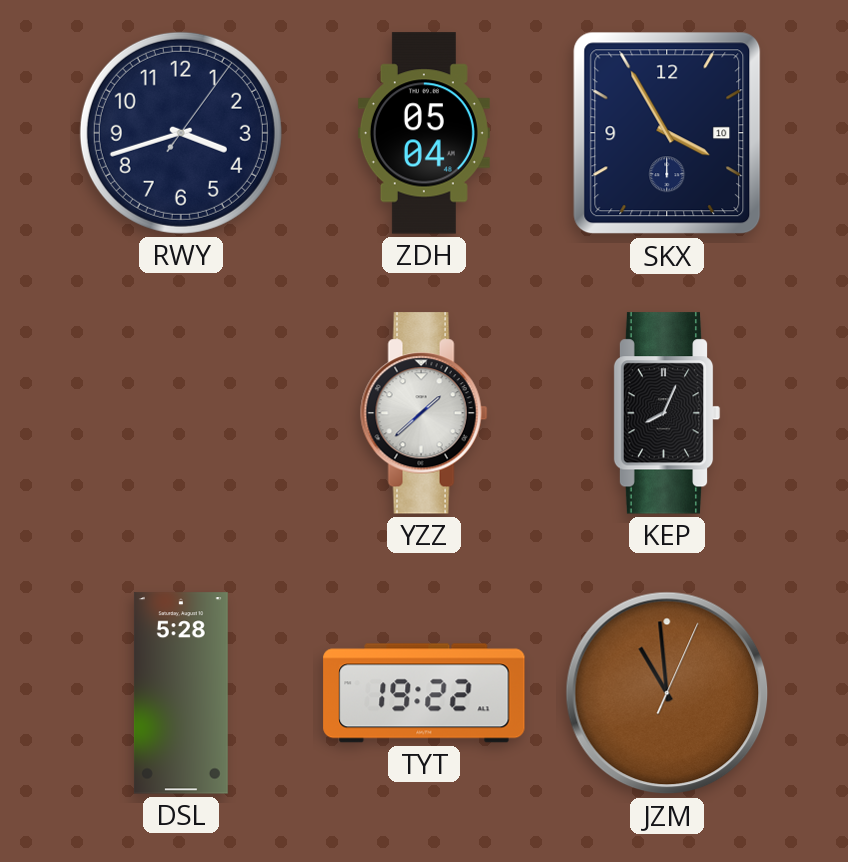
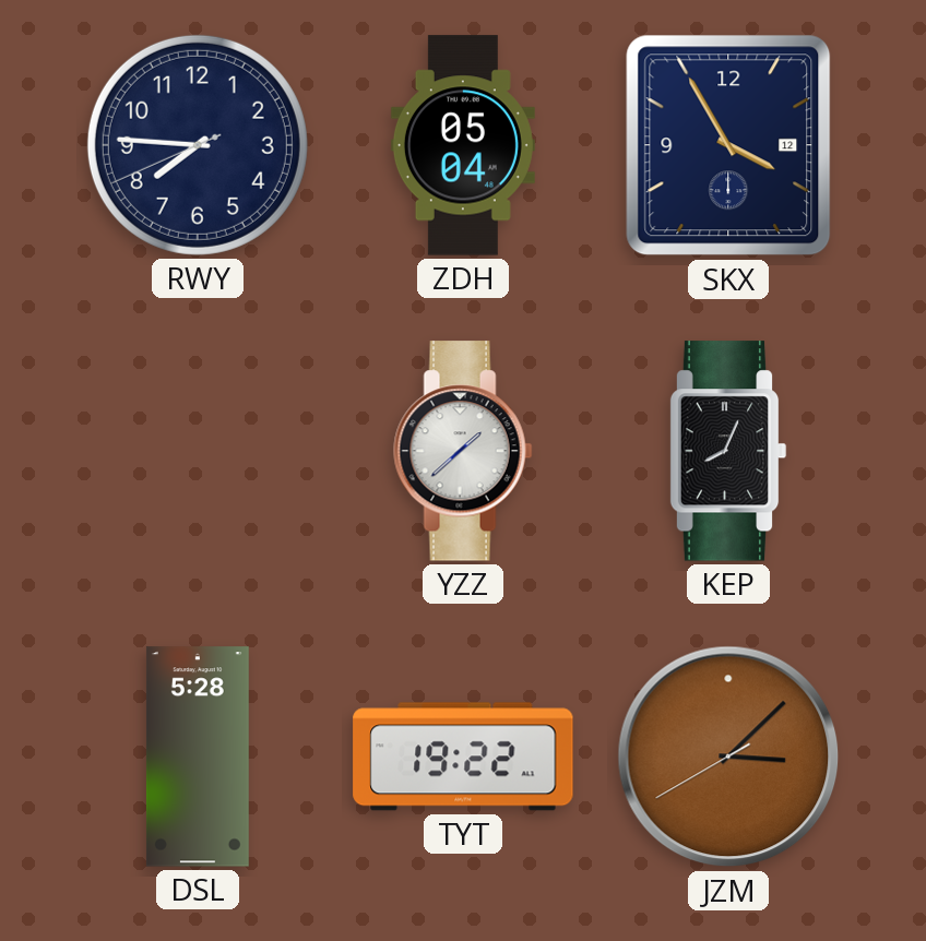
RWY: 3:42 -> 7:45 (198, 145)
SKX date: 10 -> 12 (728, 145)
JZM: 10:59 -> 3:07 (728, 757)
